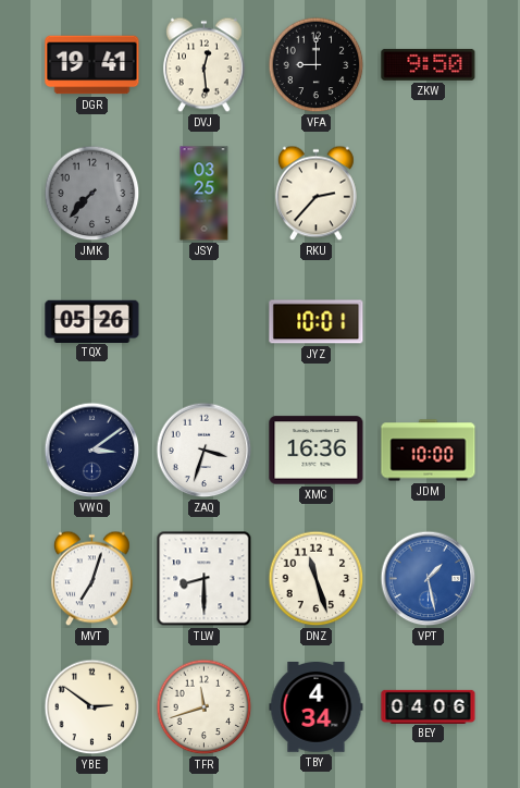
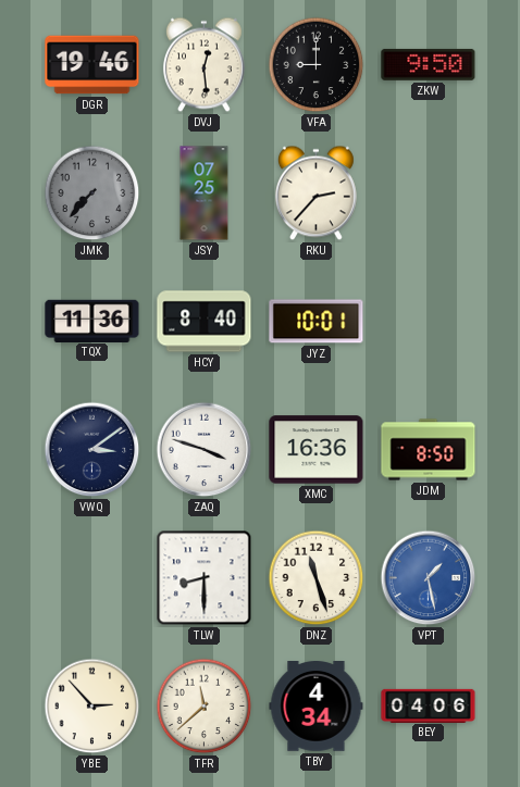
DGR: 19:41 -> 19:46 (92, 65)
JSY: 03:25 -> 07:25 (205, 193)
TQX: 05:26 -> 11:36 (92, 321)
HCY: none -> 8:40 (205, 322)
ZAQ: 3:33 -> 3:48 (205, 450)
JDM: 10:00 -> 8:50 (429, 450)
MVT: 7:03 -> none (91, 579)
YBE: 2:51 -> 2:53 (92, 707)
TFR: 11:42 -> 11:38 (205, 707)
